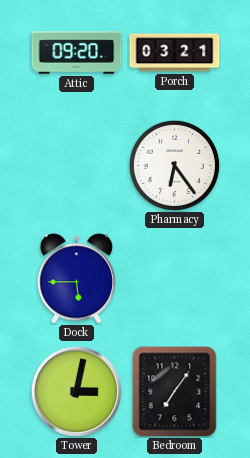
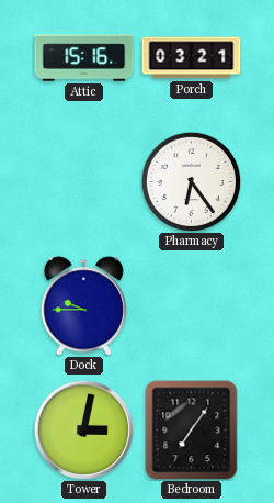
Attic: 09:20 -> 15:16 (84, 58)
Dock: 5:45 -> 9:45 (83, 306)
